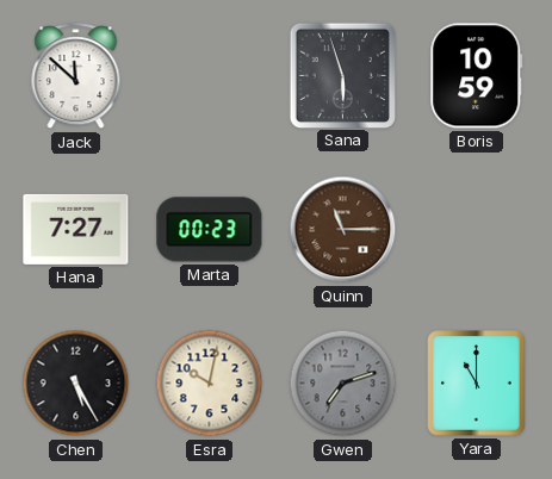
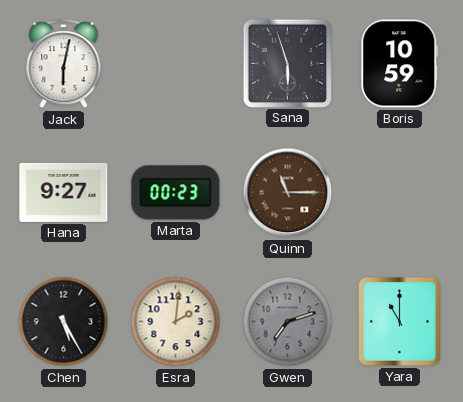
Jack: 11:52 -> 6:02 (64, 64)
Hana: 7:27 -> 9:27 (64, 192)
Esra: 10:02 -> 2:01 (176, 322)
